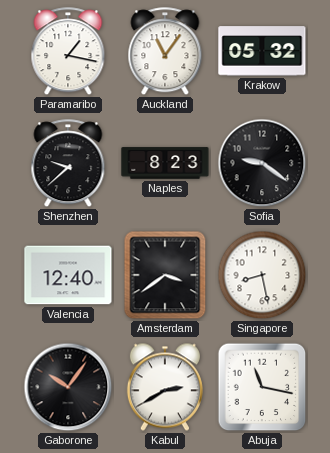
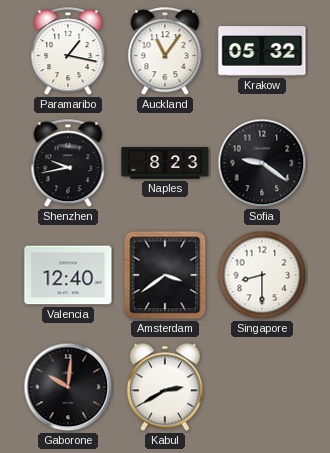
Shenzhen: 9:38 -> 9:43 (68, 164)
Singapore: 8:28 -> 8:30 (262, 275)
Gaborone: 10:06 -> 10:01 (68, 387)
Abuja: 11:17 -> none (262, 387)
